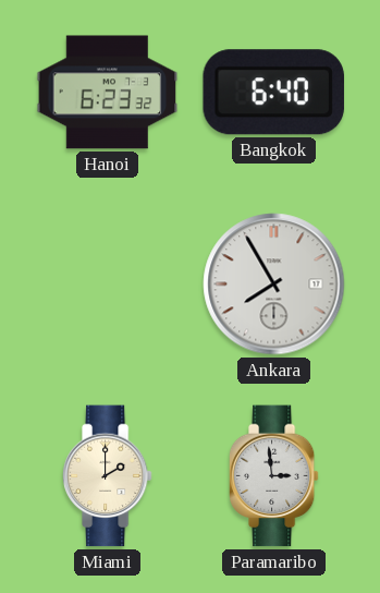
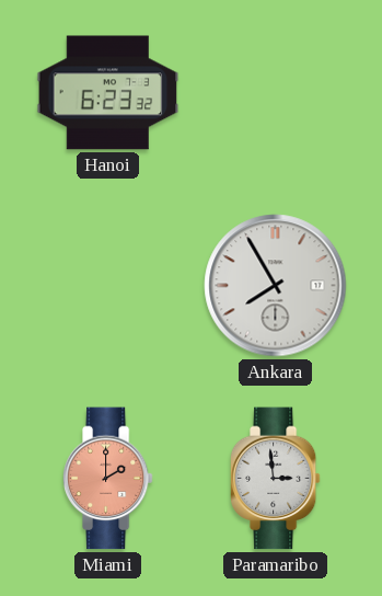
Bangkok: 6:40 -> none (273, 93)
Miami dial: cream -> salmon (107, 479)
